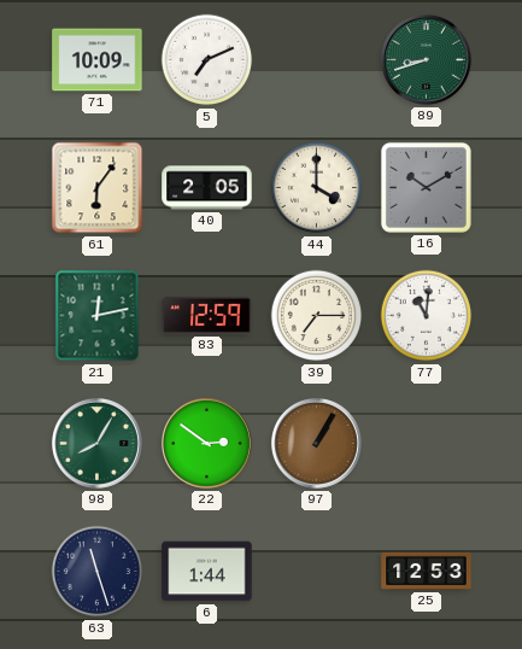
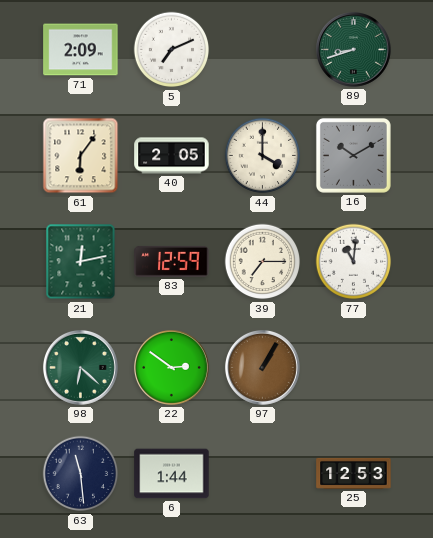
71: 10:09 -> 2:09 (81, 50)
98: 8:05 -> 6:22 (80, 367)
63: 11:27 -> 11:29 (81, 474)
